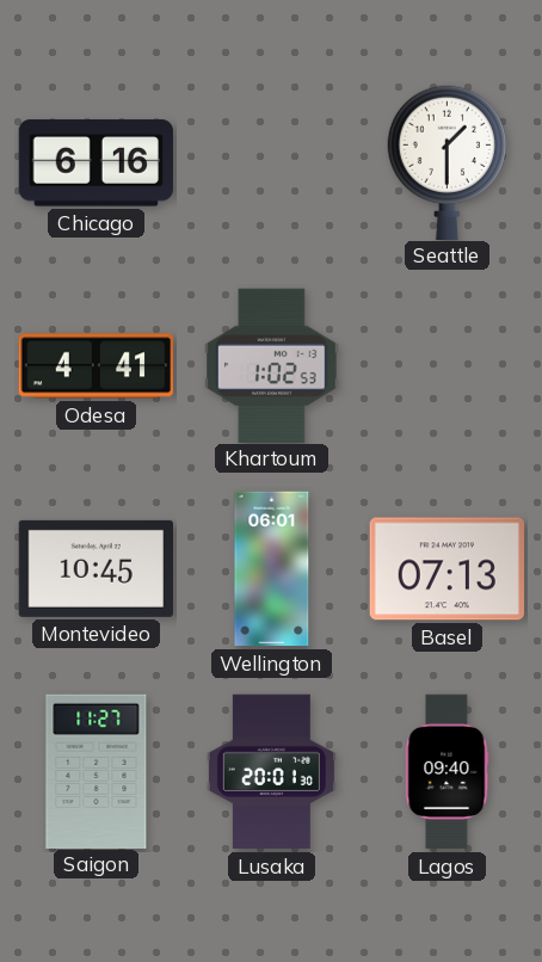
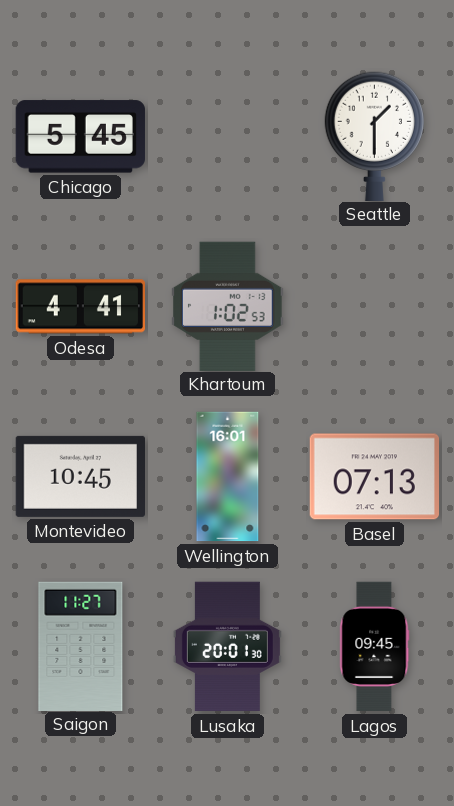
Chicago: 6:16 -> 5:45 (80, 137)
Wellington: 06:01 -> 16:01 (228, 477)
Lagos: 09:40 -> 09:45 (375, 647)
